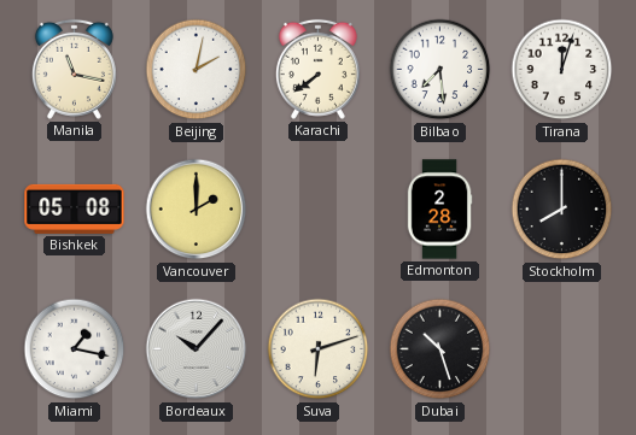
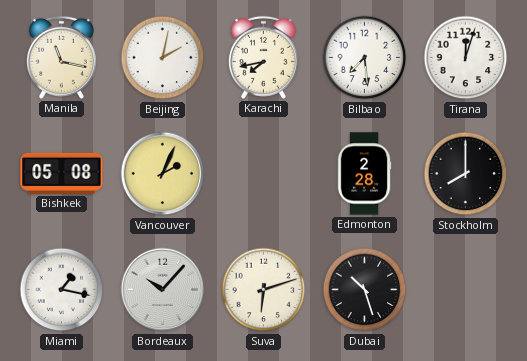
Karachi: 7:39 -> 7:43 (263, 57)
Vancouver: 2:00 -> 2:04 (163, 174)
